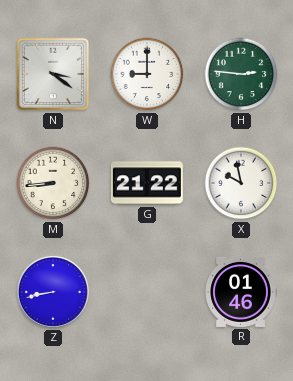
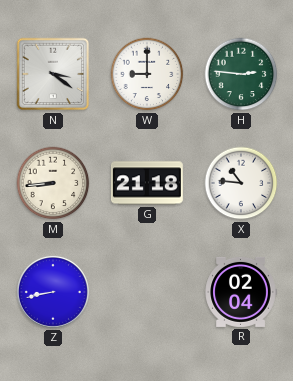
G: 21:22 -> 21:18 (147, 183)
X: 9:58 -> 10:46 (241, 183)
R: 01:46 -> 02:04 (241, 292)
